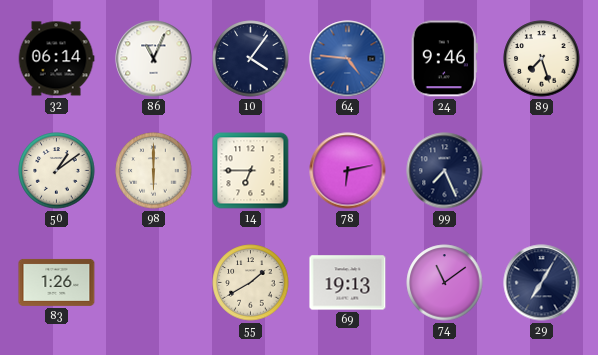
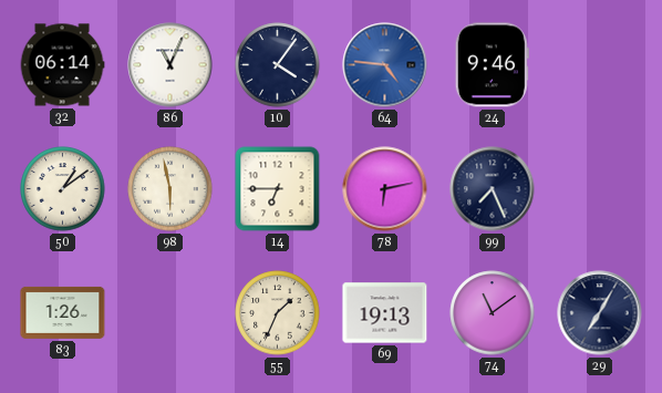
89: 7:27 -> none (542, 59)
98: 6:00 -> 5:58 (170, 189)
55: 1:40 -> 1:34 (278, 313)
